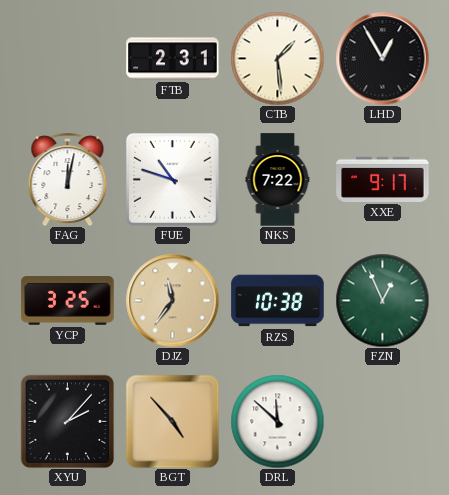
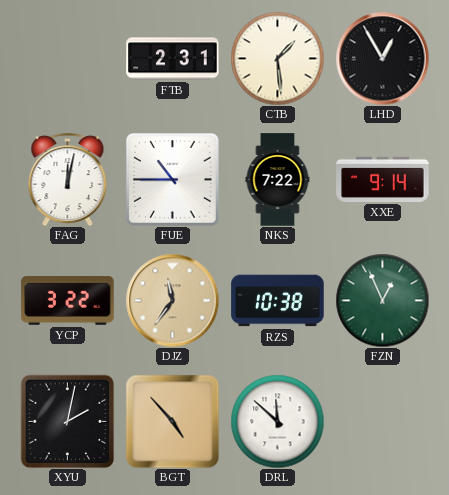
FUE: 10:48 -> 10:45 (172, 179)
XXE: 9:17 -> 9:14 (383, 179)
YCP: 3:25 -> 3:22 (68, 301)
XYU: 2:07 -> 2:02 (67, 421)
